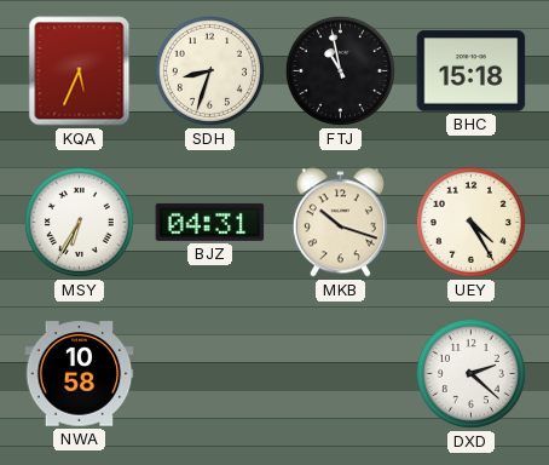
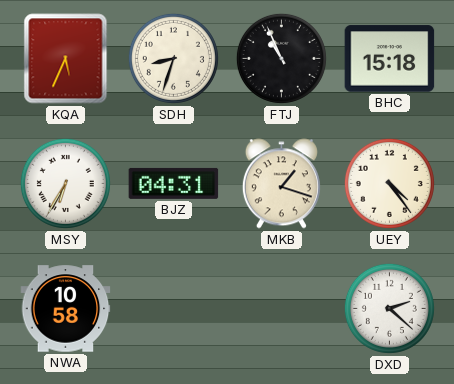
FTJ: 10:58 -> 10:56 (281, 58)
MKB: 10:18 -> 1:18 (281, 184)
UEY: 4:25 -> 4:24 (389, 183)
